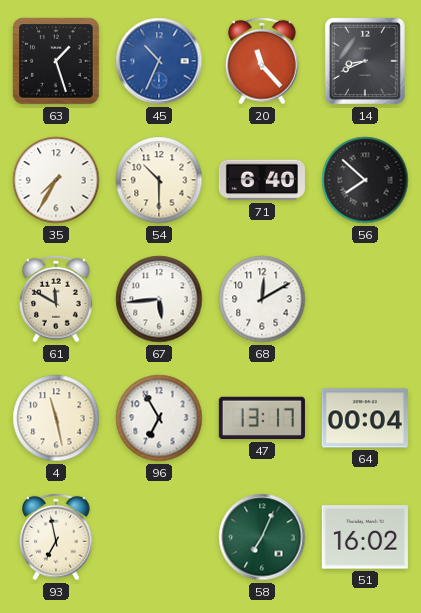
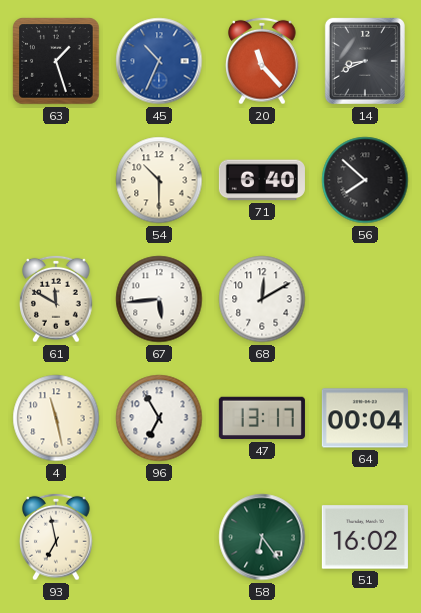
35: 7:35 -> none (56, 180)
58: 7:04 -> 6:24 (262, 537)
